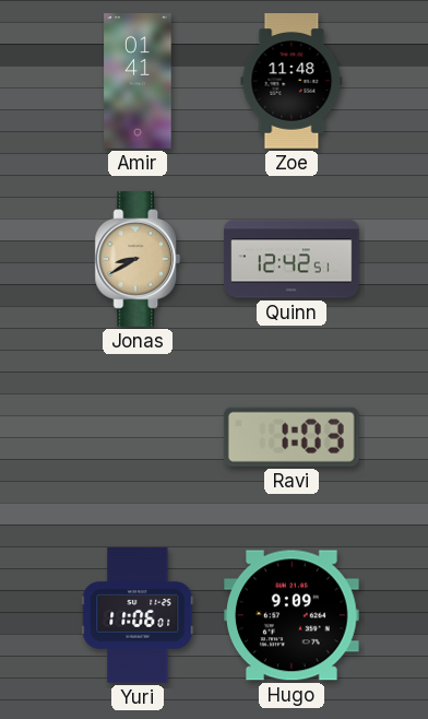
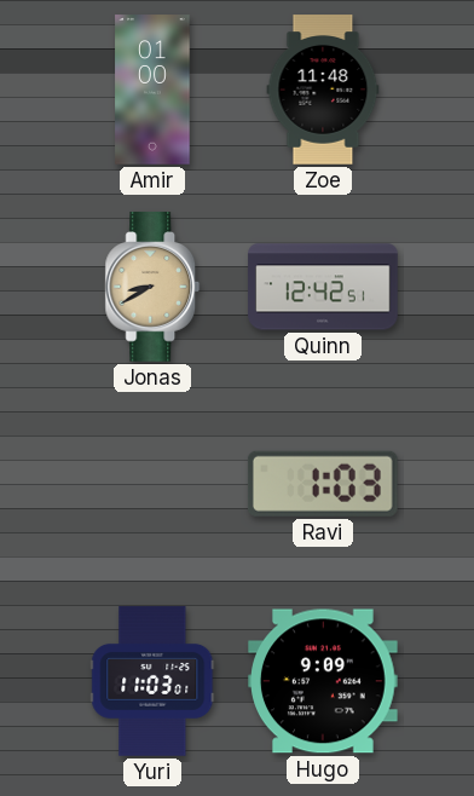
Amir: 01:41 -> 01:00 (152, 90)
Yuri: 11:06 -> 11:03 (152, 681)
